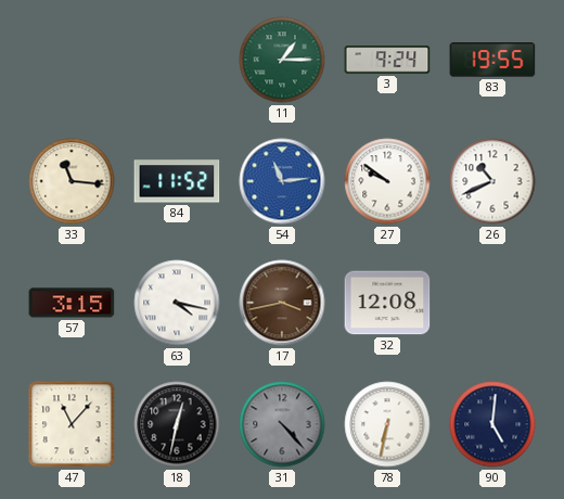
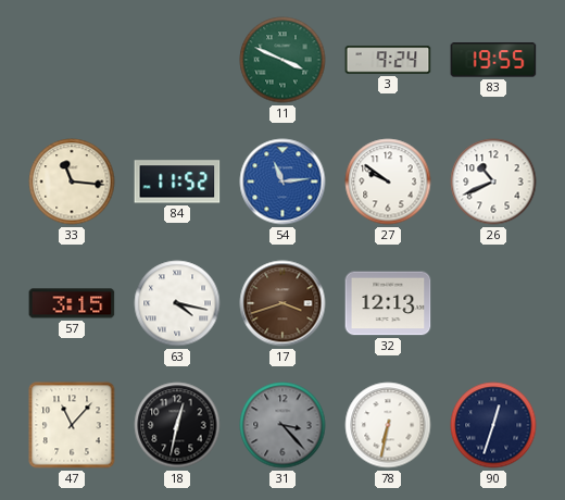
11: 1:15 -> 3:49 (282, 60)
17: 3:43 -> 3:42 (282, 303)
32: 12:08 -> 12:13 (388, 303)
31: 4:23 -> 3:23 (282, 425)
90: 5:01 -> 12:33 (493, 425)
